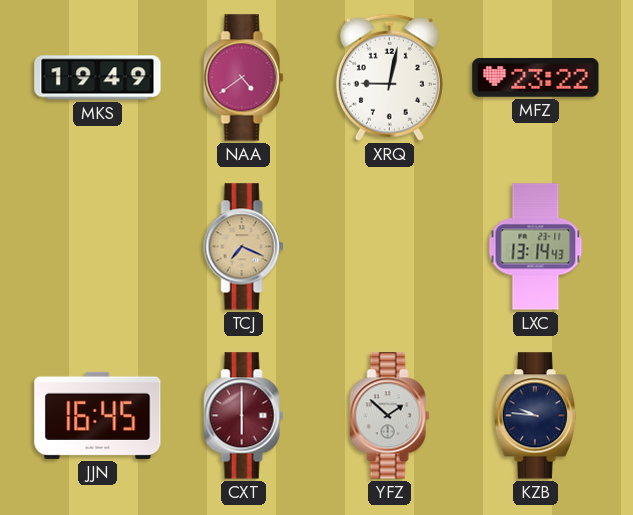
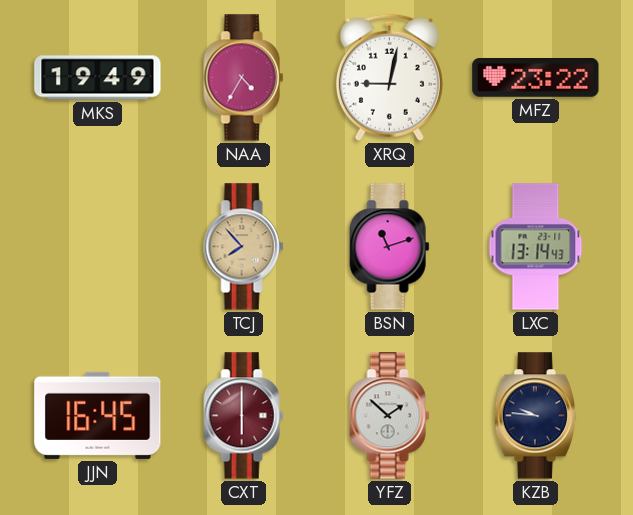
NAA: 4:39 -> 4:35 (244, 78)
TCJ: 7:19 -> 7:53 (244, 247)
BSN: none -> 11:12 (390, 247)
